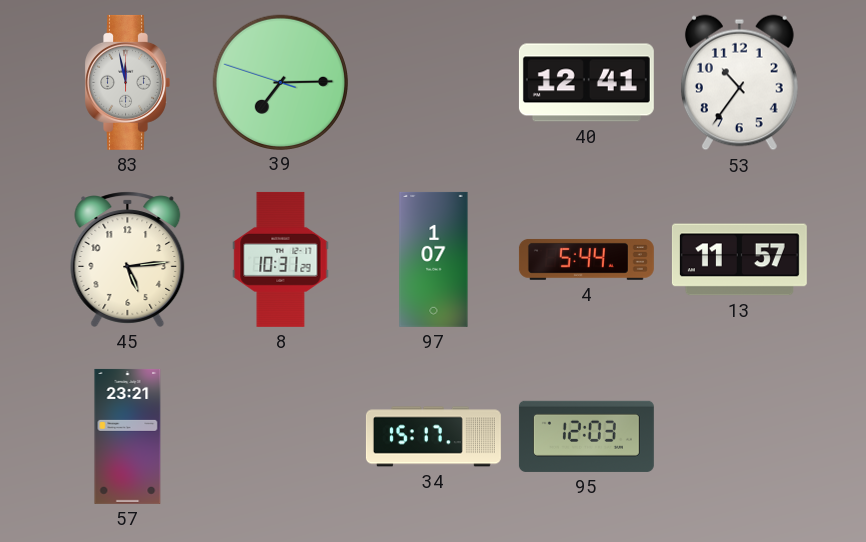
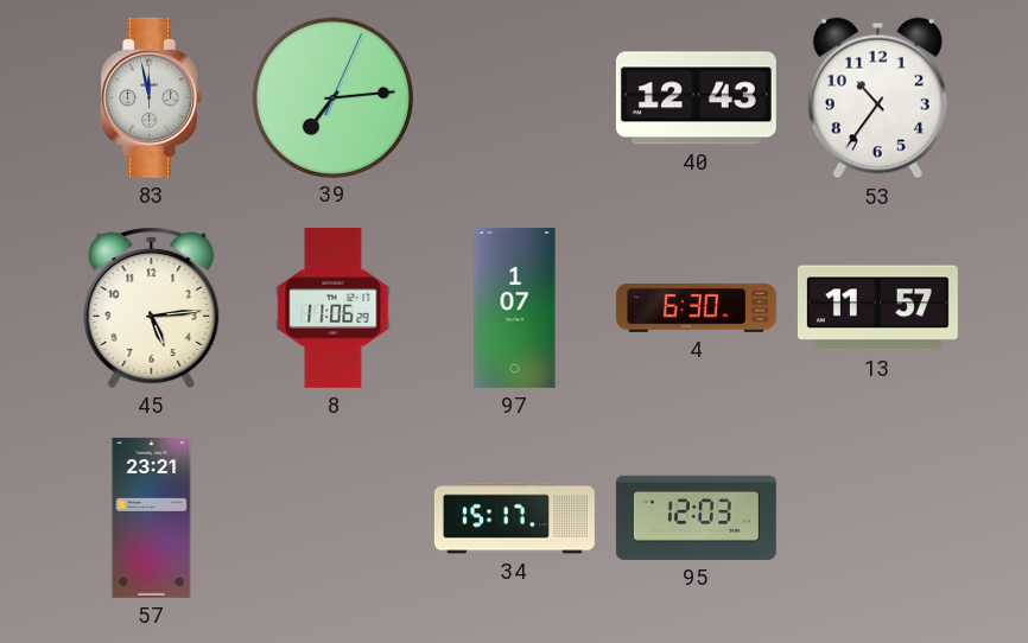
39: 7:14:48 -> 7:14:04 (332, 97)
40: 12:41 -> 12:43 (696, 98)
8: 10:31 -> 11:06 (334, 307)
4: 5:44 -> 6:30 (696, 307)
